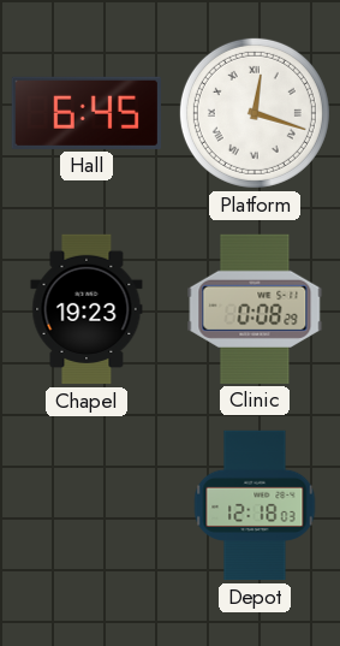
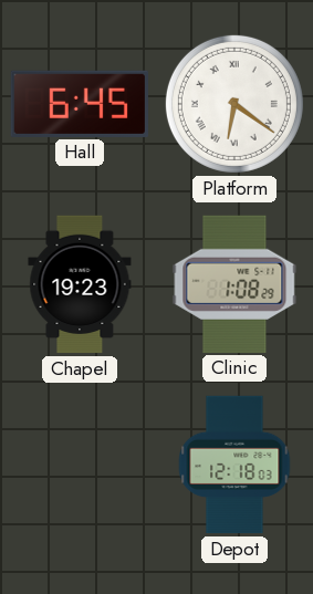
Platform: 12:18 -> 6:21 (234, 104)
Clinic: 0:08 -> 1:08 (234, 284)
